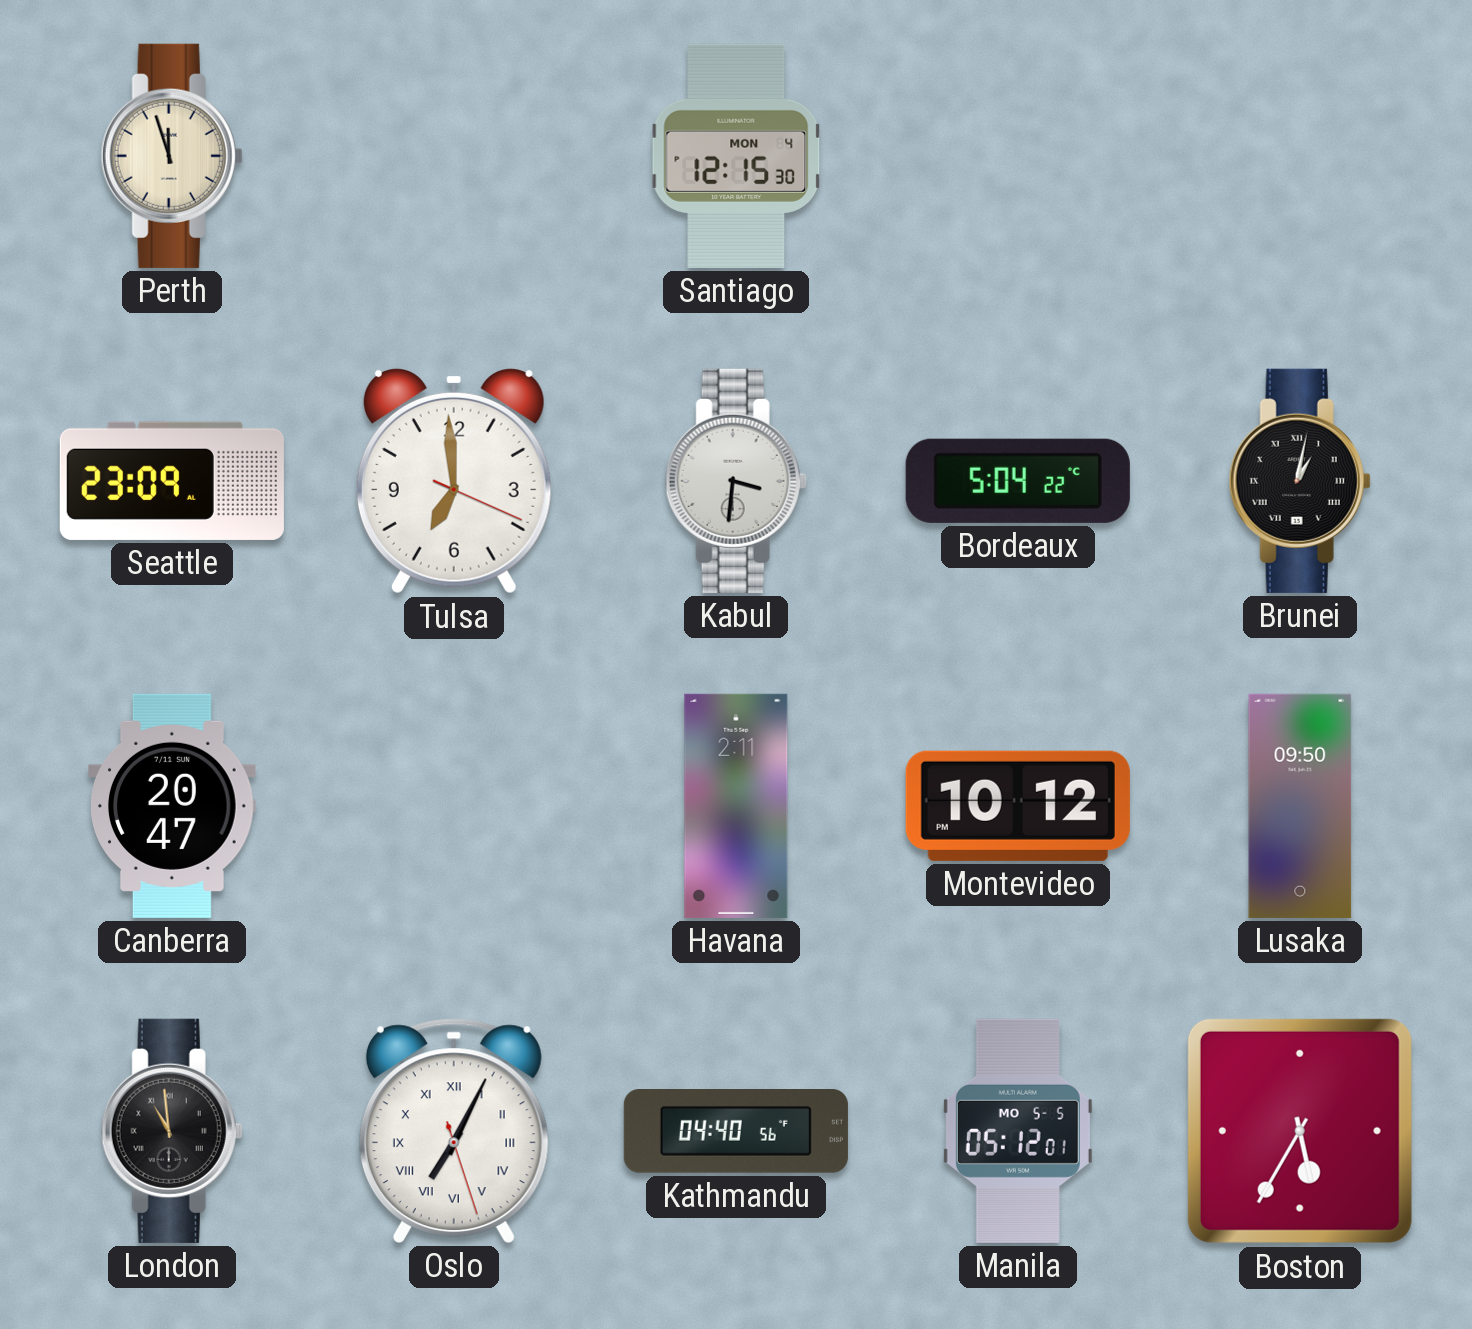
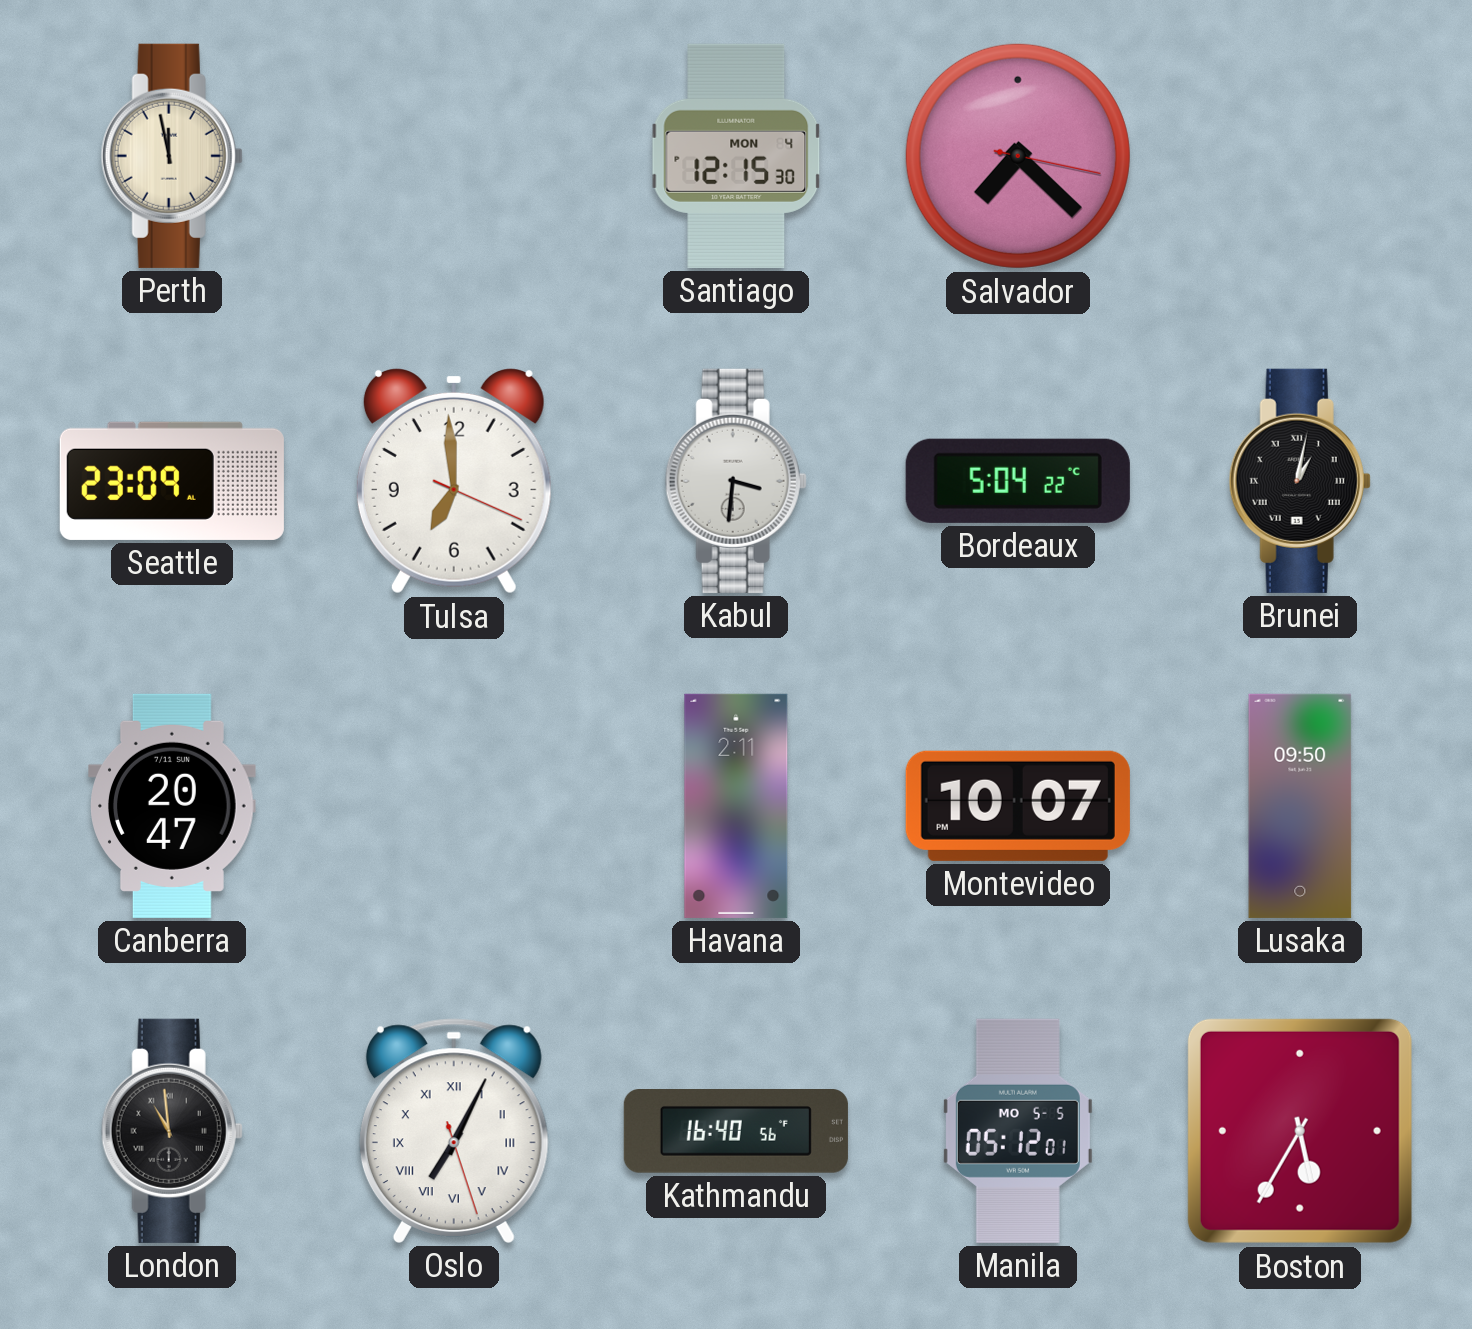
Perth: 11:57 -> 11:58 (172, 156)
Salvador: none -> 7:22 (1018, 156)
Montevideo: 10:12 -> 10:07 (1018, 806)
Kathmandu: 04:40 -> 16:40 (736, 1132)
